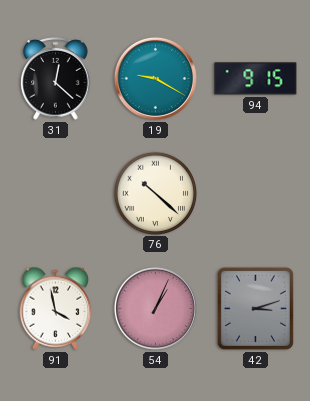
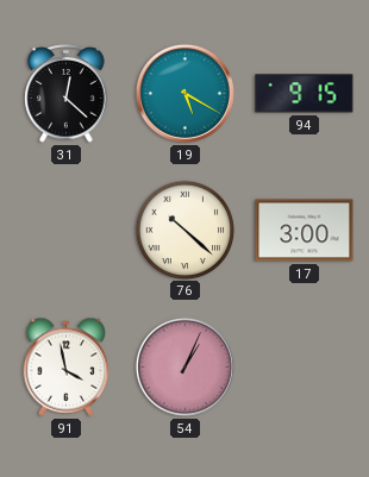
19: 9:20 -> 5:20 (185, 93)
17: none -> 3:00 (305, 231)
42: 3:12 -> none (255, 308)
